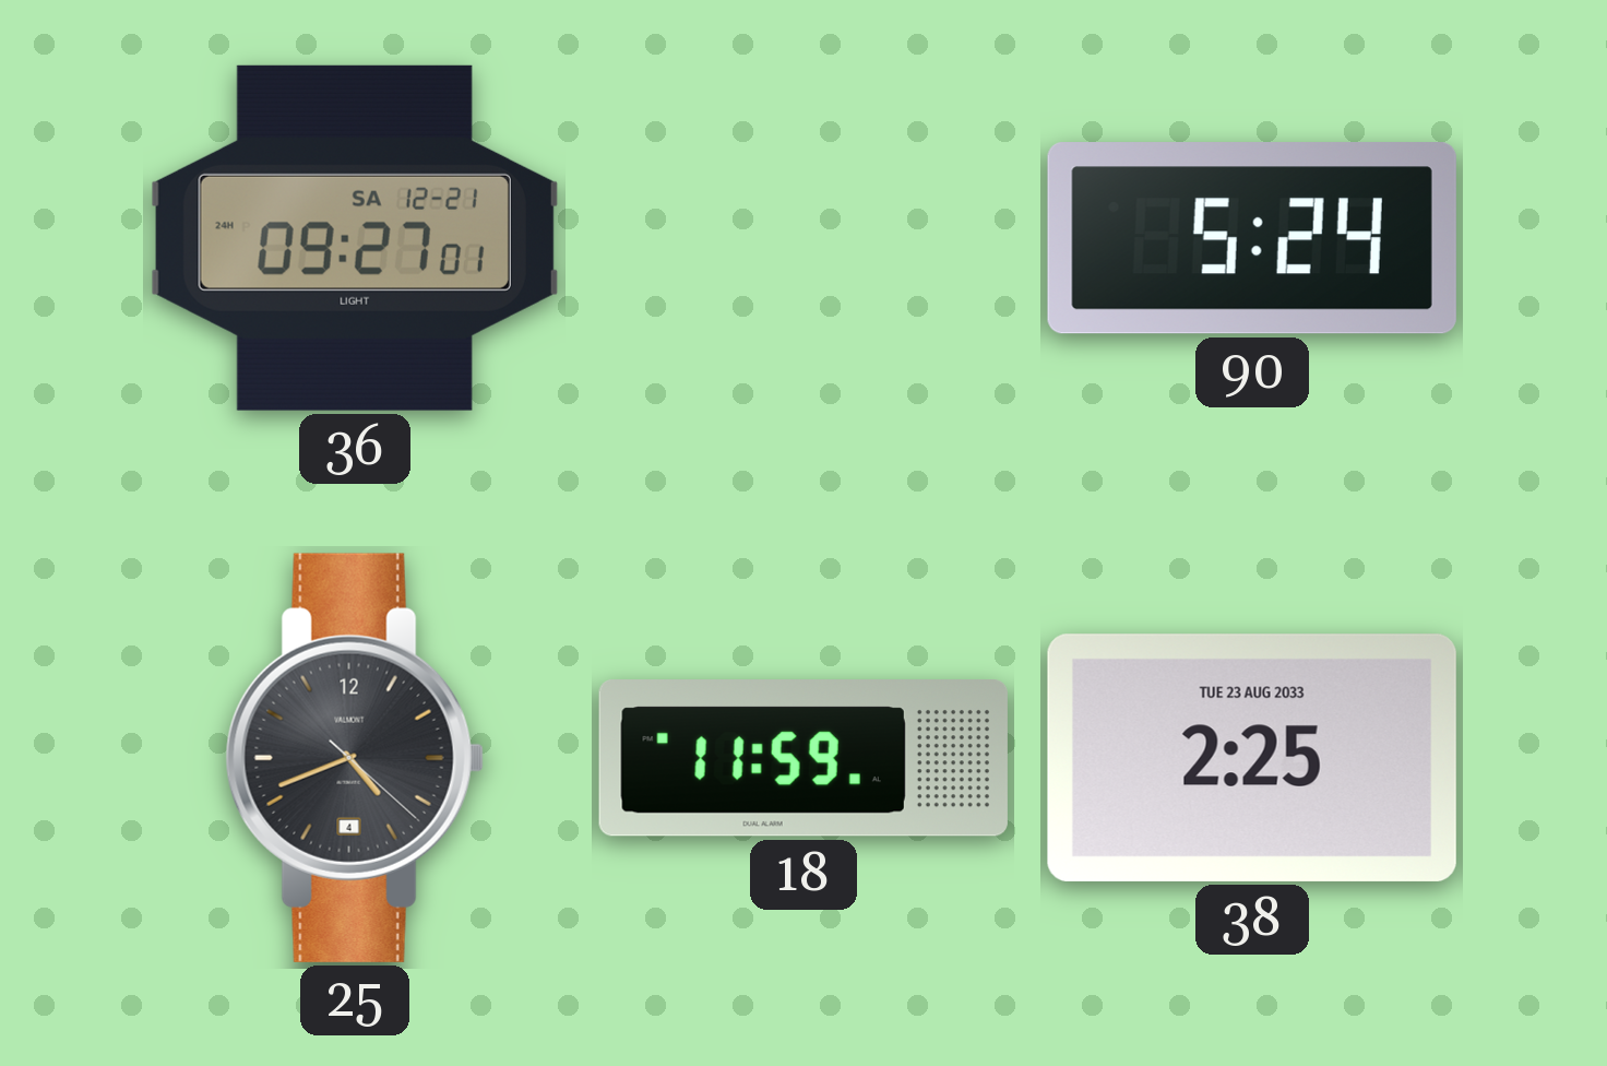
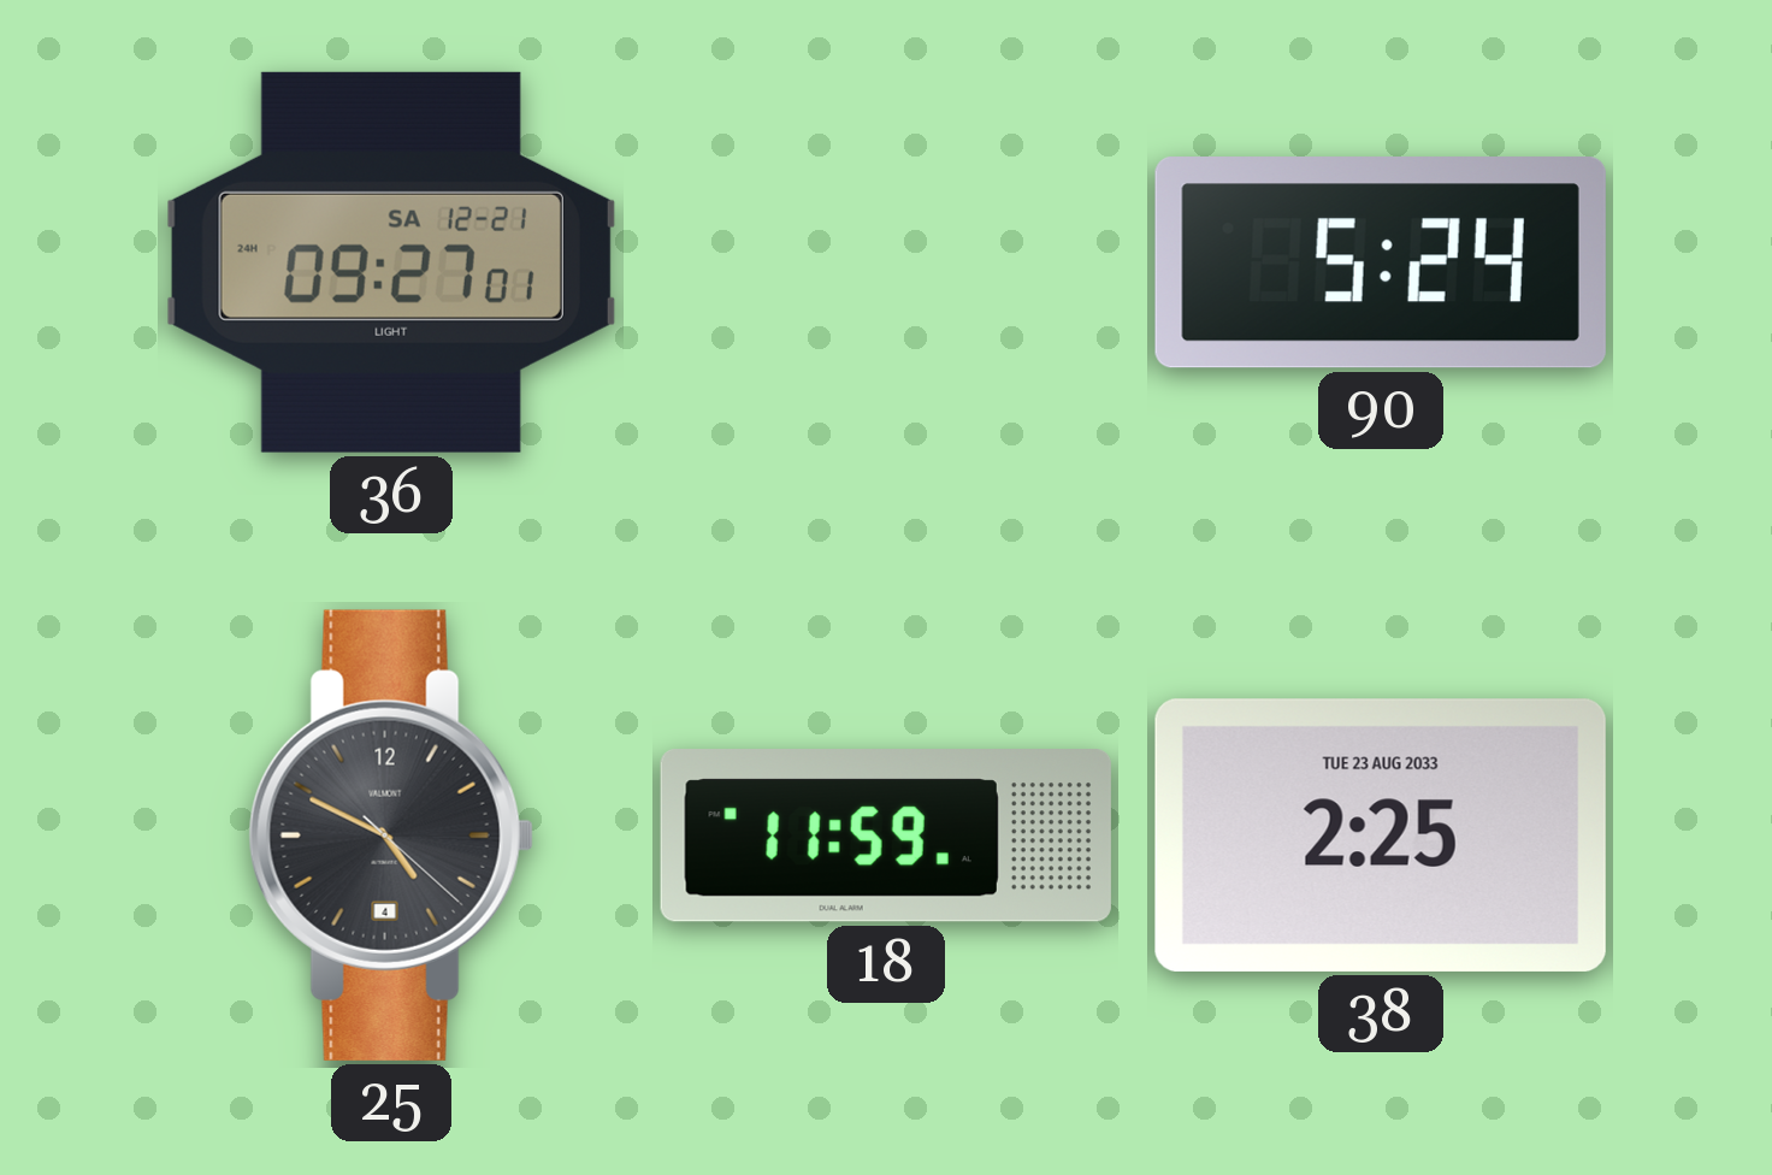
25: 4:41 -> 4:49 (391, 836)
